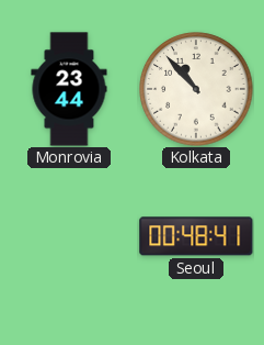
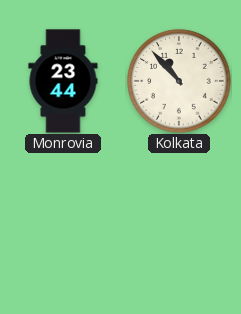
Seoul: 00:48 -> none (196, 236)
